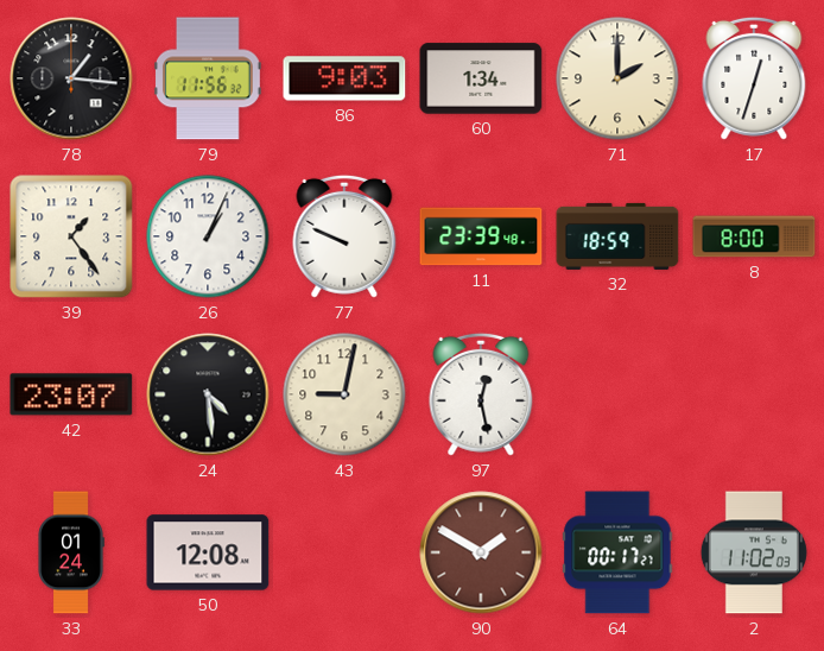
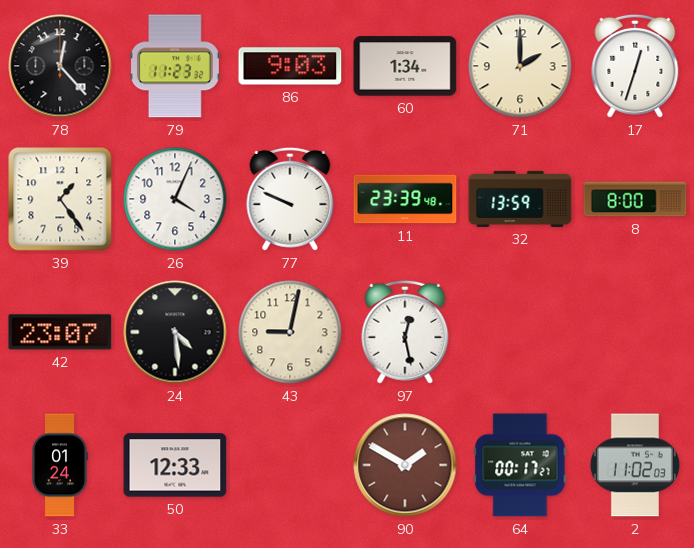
78: 1:16 -> 12:23 (60, 66)
79: 11:56 -> 11:23 (175, 66)
26: 1:04 -> 4:04 (175, 199)
32: 18:59 -> 13:59 (520, 199)
50: 12:08 -> 12:33 (175, 465)
